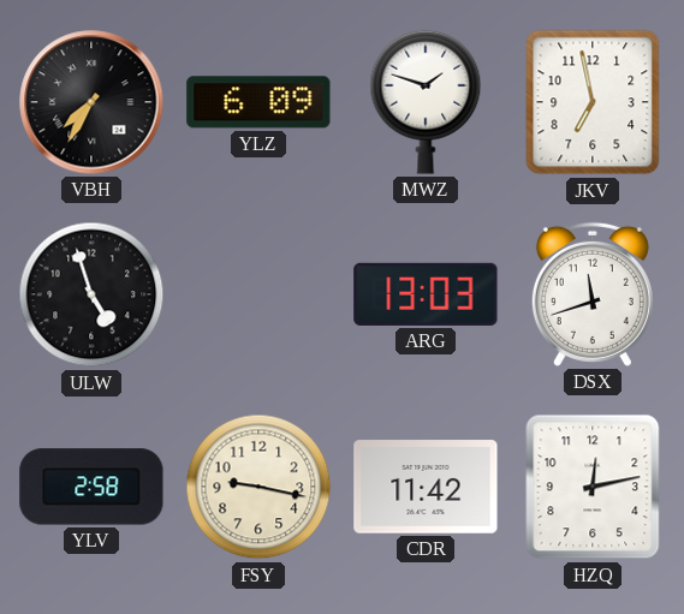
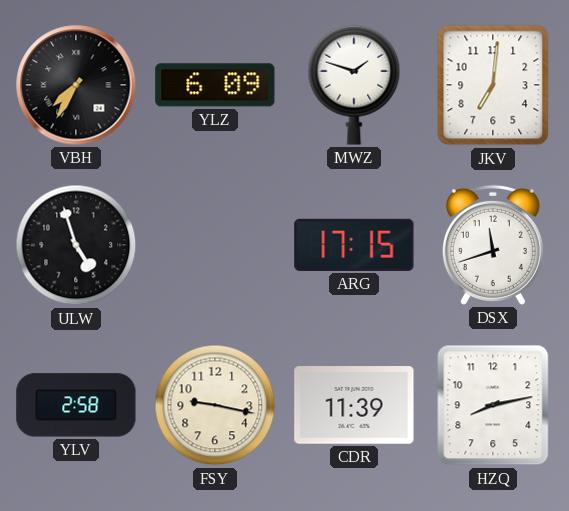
JKV: 6:58 -> 7:01 (493, 85)
ARG: 13:03 -> 17:15 (354, 245)
CDR: 11:42 -> 11:39 (354, 405)
HZQ: 12:13 -> 8:13 (493, 405)
